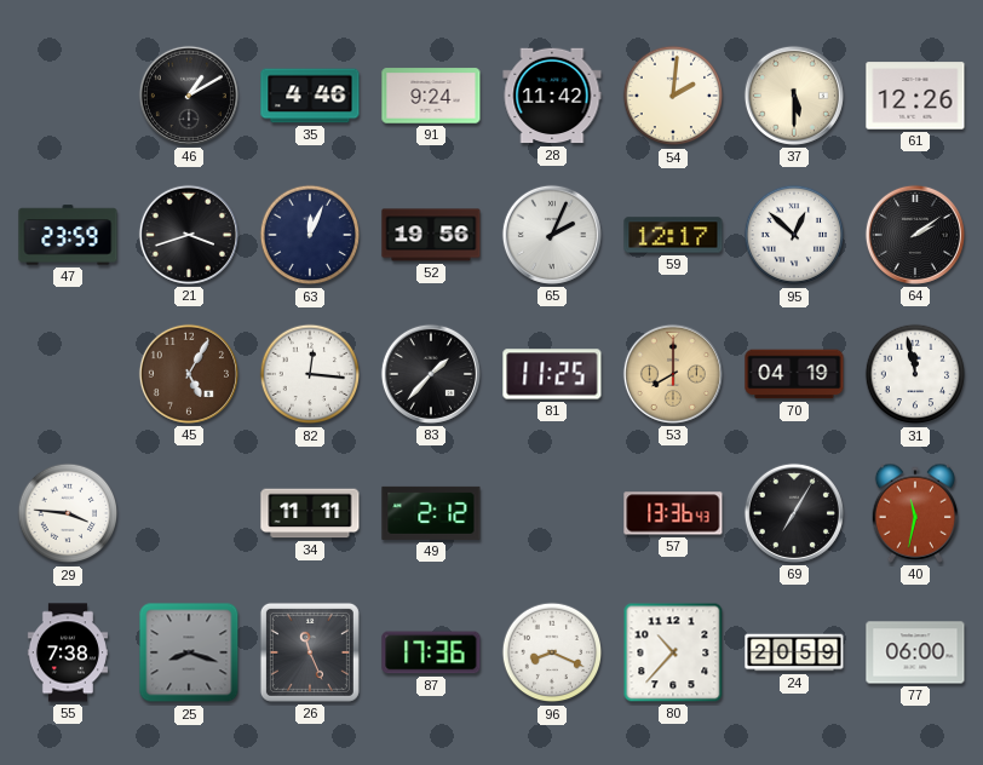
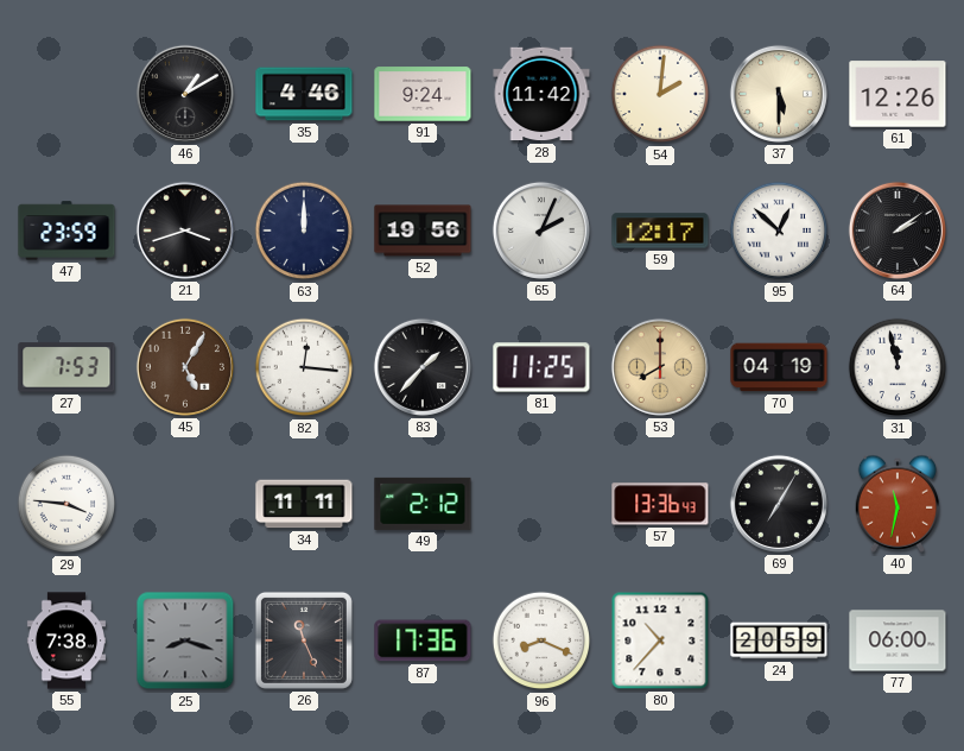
63: 12:04 -> 12:00 (304, 231)
27: none -> 7:53 (66, 367)
